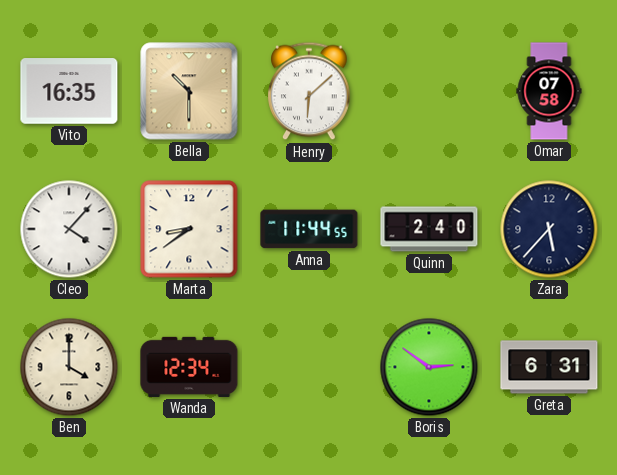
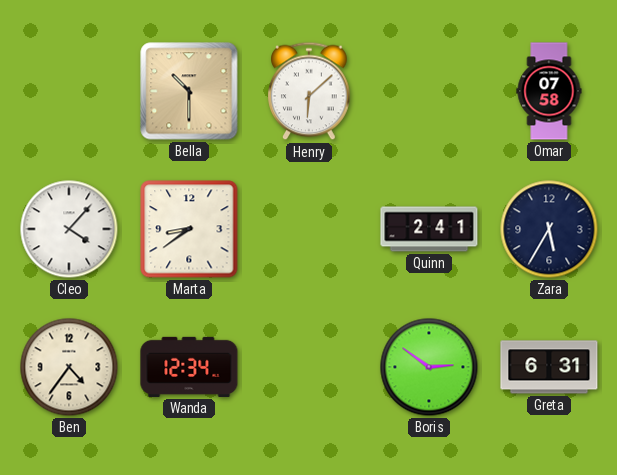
Vito: 16:35 -> none (69, 91)
Anna: 11:44 -> none (309, 229)
Quinn: 2:40 -> 2:41 (429, 229)
Zara: 5:37 -> 5:35 (549, 229)
Ben: 4:00 -> 4:36 (69, 367)
